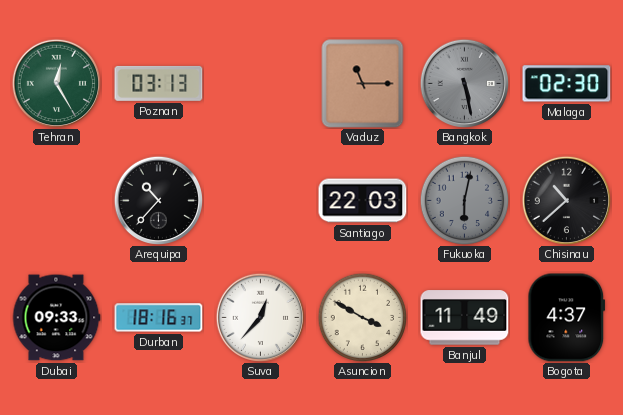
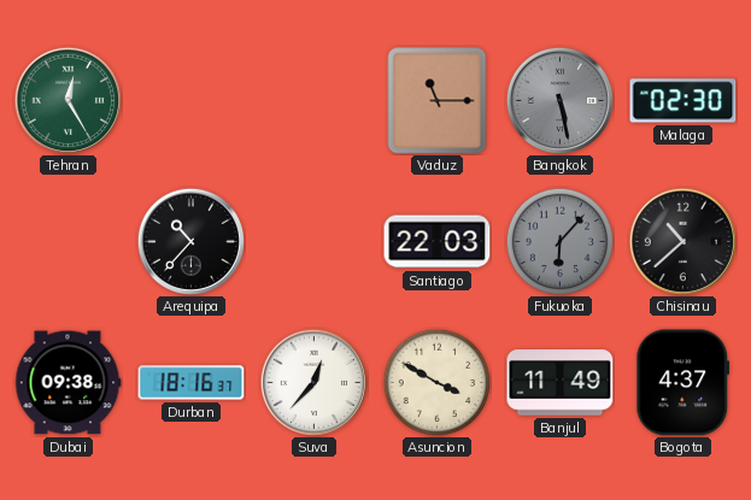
Poznan: 03:13 -> none (159, 83)
Fukuoka: 6:02 -> 6:07 (559, 241)
Dubai: 09:33 -> 09:38 (68, 383)
